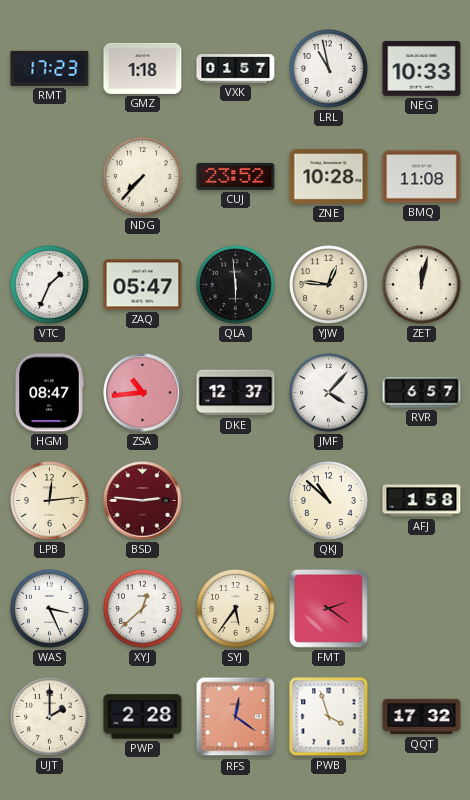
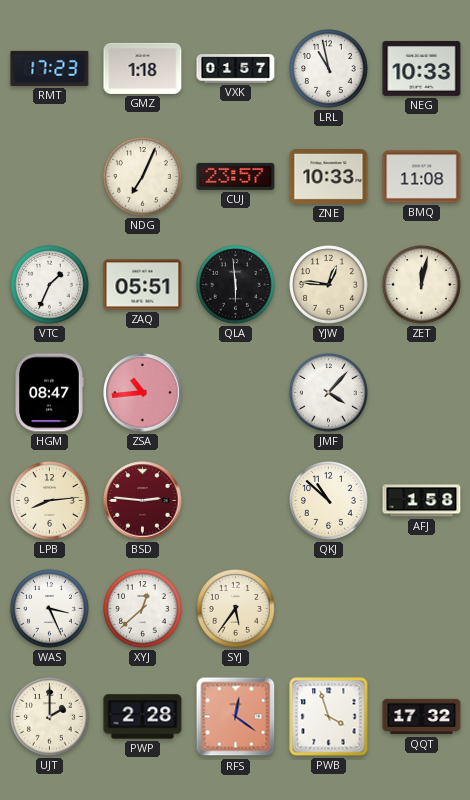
NDG: 7:37 -> 7:04 (143, 177)
CUJ: 23:52 -> 23:57 (236, 176)
ZNE: 10:28 -> 10:33 (329, 176)
ZAQ: 05:47 -> 05:51 (143, 285)
DKE: 12:37 -> none (236, 393)
RVR: 6:57 -> none (422, 393)
LPB: 12:14 -> 8:14 (50, 501)
FMT: 2:21 -> none (328, 608)
